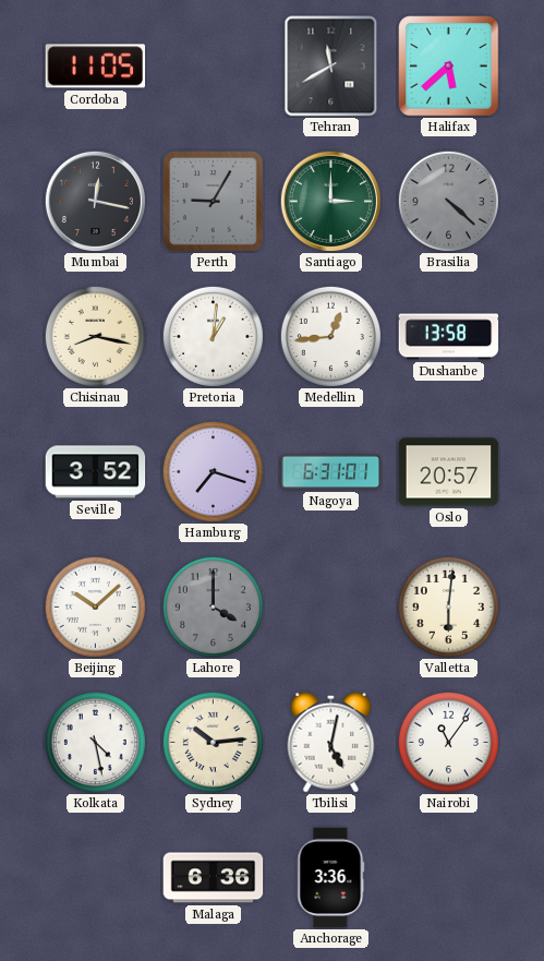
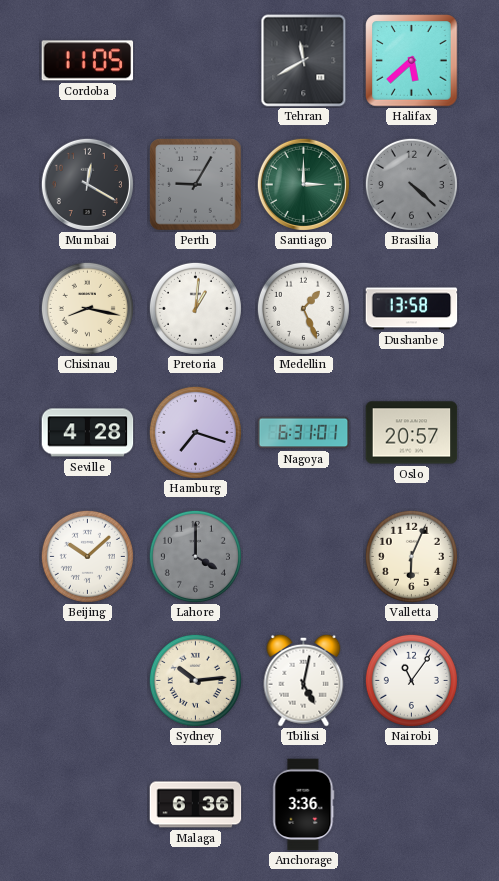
Mumbai: 12:17 -> 12:20 (87, 184)
Medellin: 12:44 -> 1:26 (303, 308)
Seville: 3:52 -> 4:28 (88, 433)
Valletta: 6:01 -> 6:04 (411, 556)
Kolkata: 4:28 -> none (95, 742)
